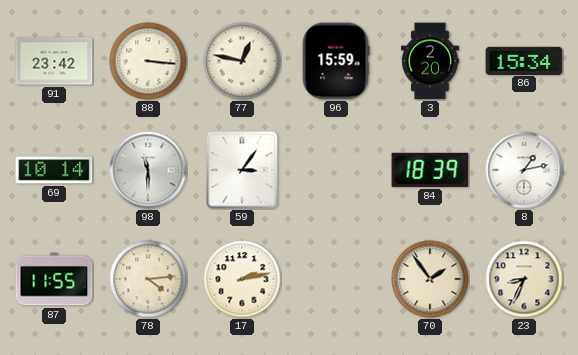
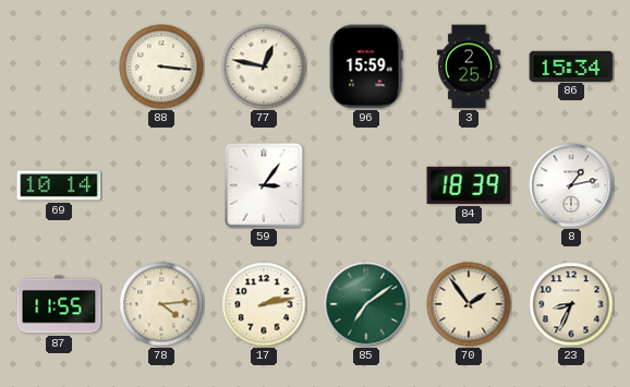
91: 23:42 -> none (54, 61)
3: 2:20 -> 2:25 (469, 66)
98: 11:30 -> none (148, 170)
85: none -> 7:09 (366, 304)
